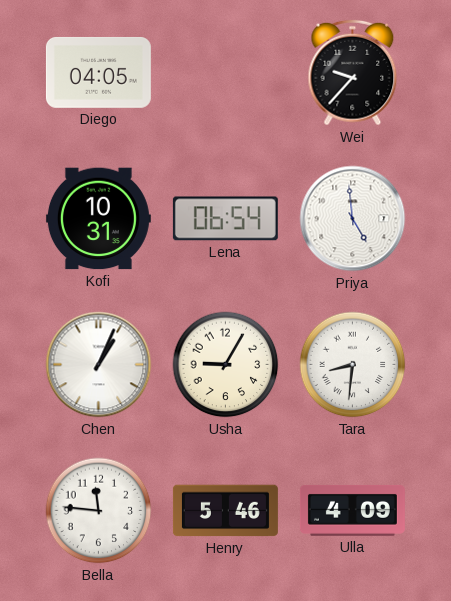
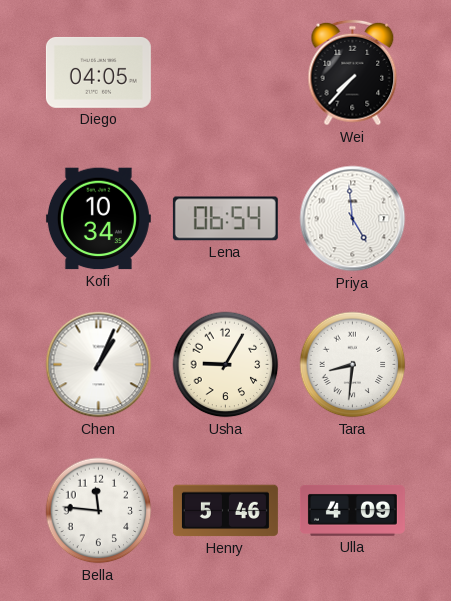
Wei: 9:37 -> 7:37 (353, 73)
Kofi: 10:31 -> 10:34 (98, 219)
